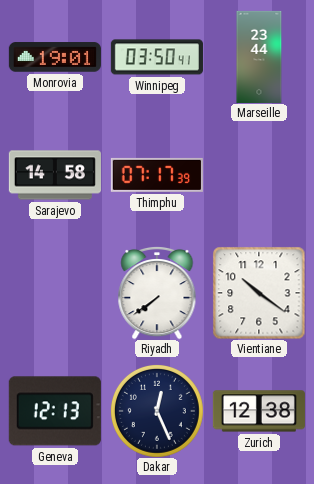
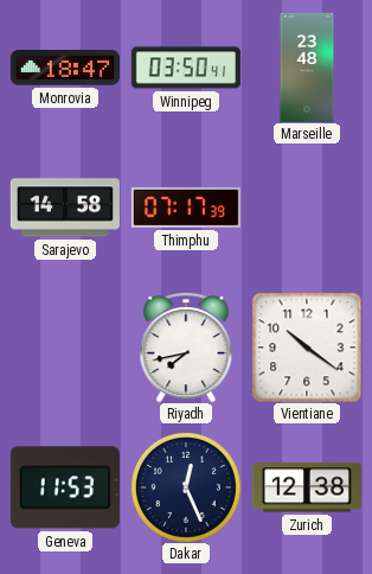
Monrovia: 19:01 -> 18:47 (65, 68)
Marseille: 23:44 -> 23:48 (307, 68)
Riyadh: 7:39 -> 7:43 (186, 347)
Geneva: 12:13 -> 11:53 (65, 487)
